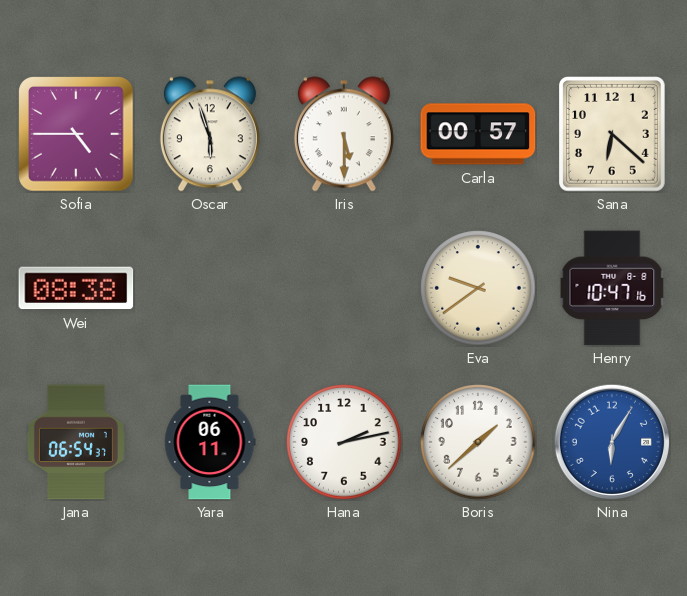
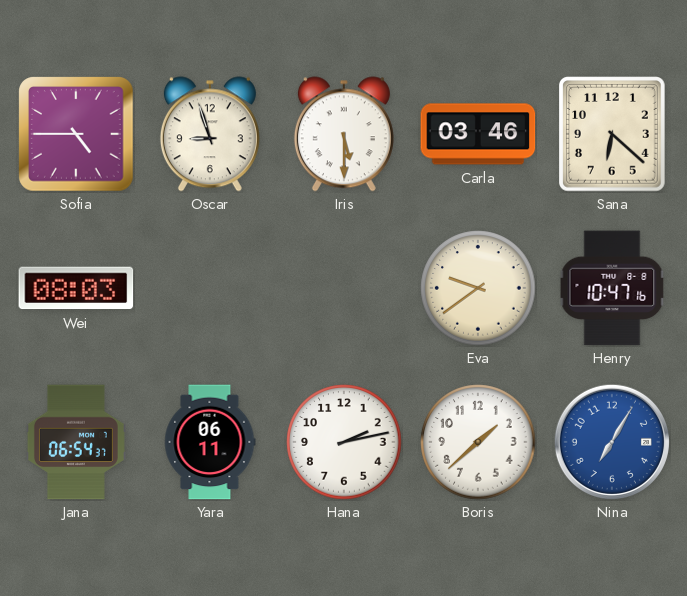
Oscar: 5:57 -> 8:57 (210, 134)
Carla: 00:57 -> 03:46 (478, 134)
Wei: 08:38 -> 08:03 (76, 288)
Nina: 6:05 -> 7:05 (612, 442)
